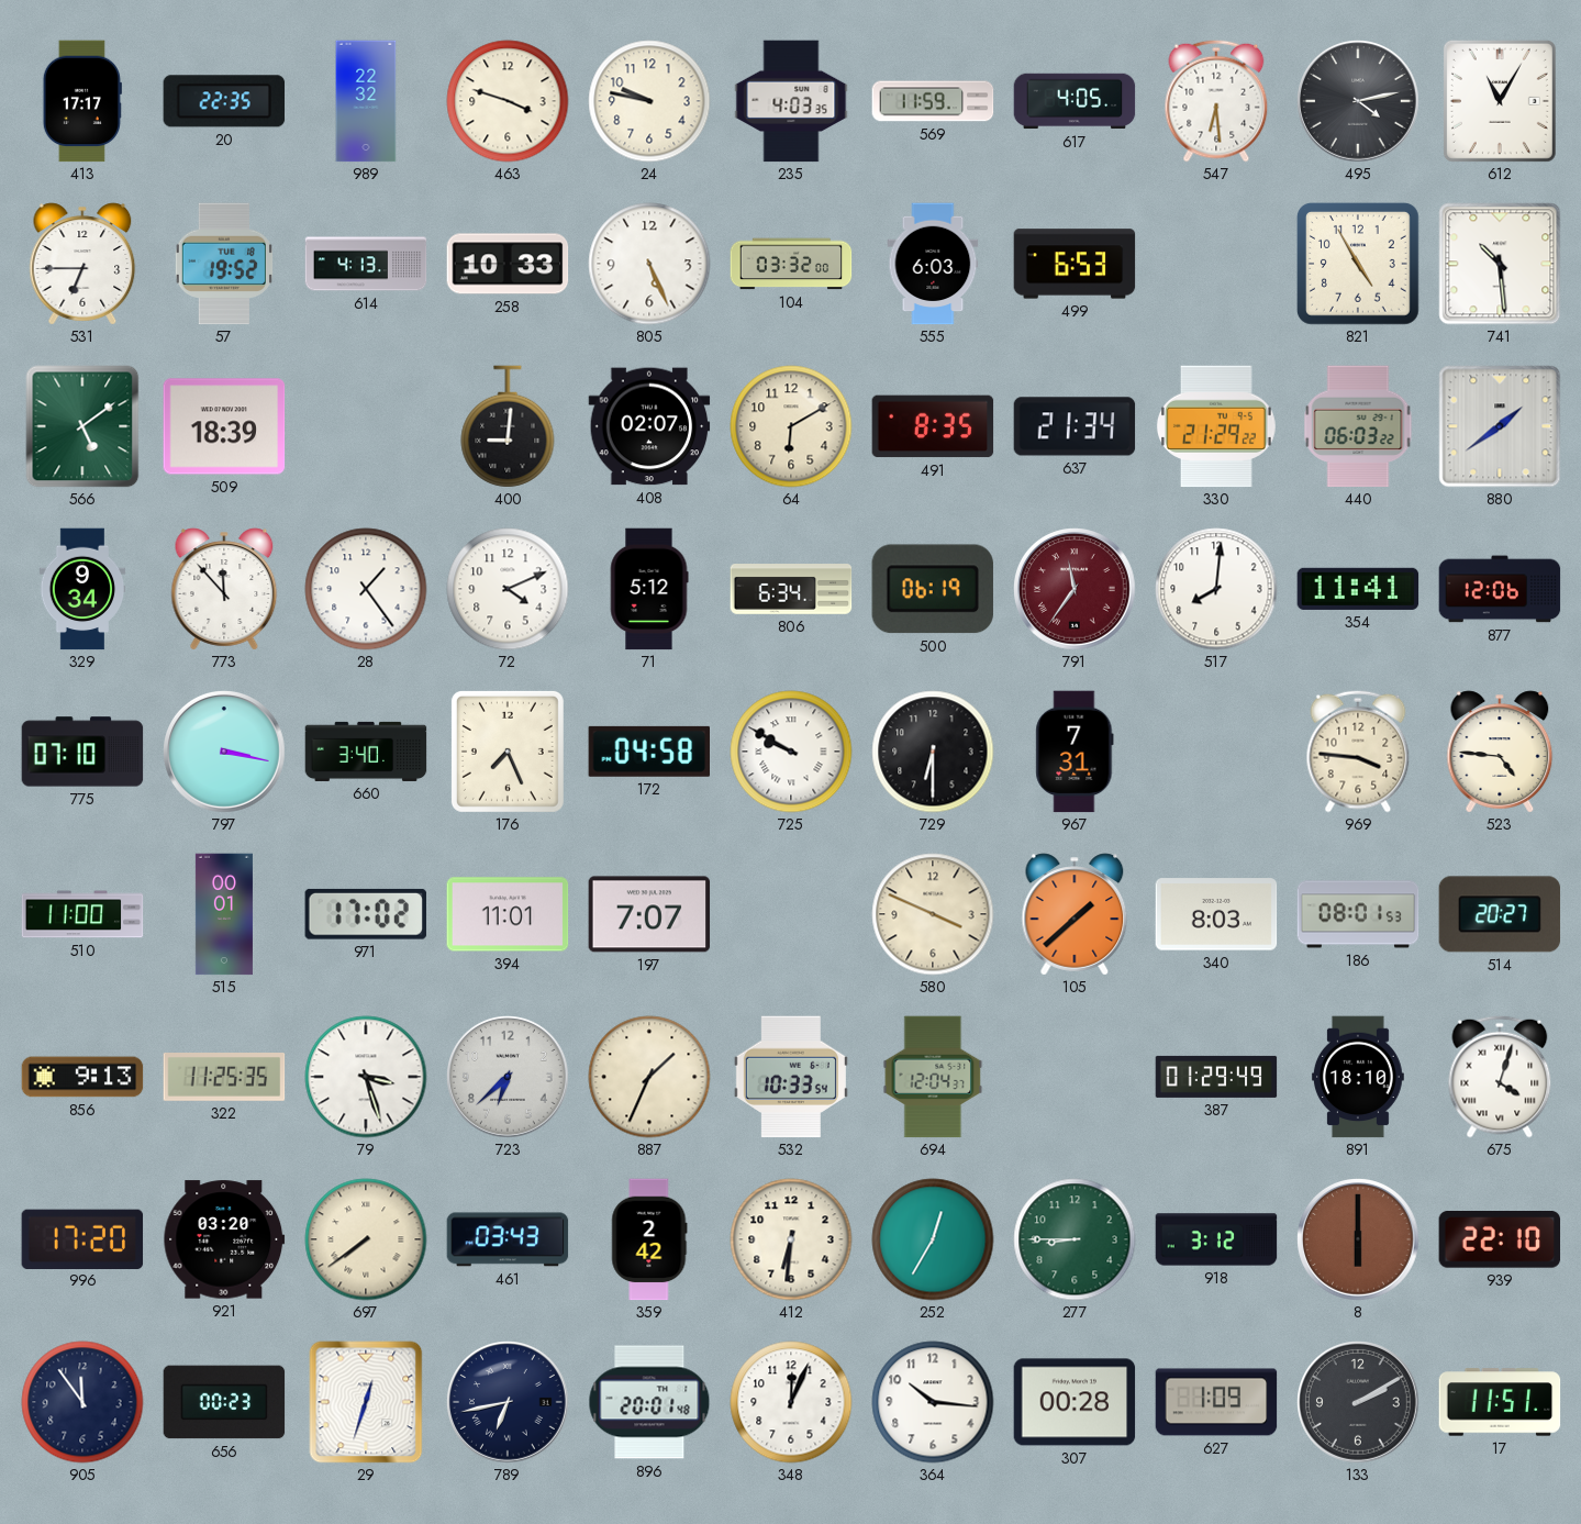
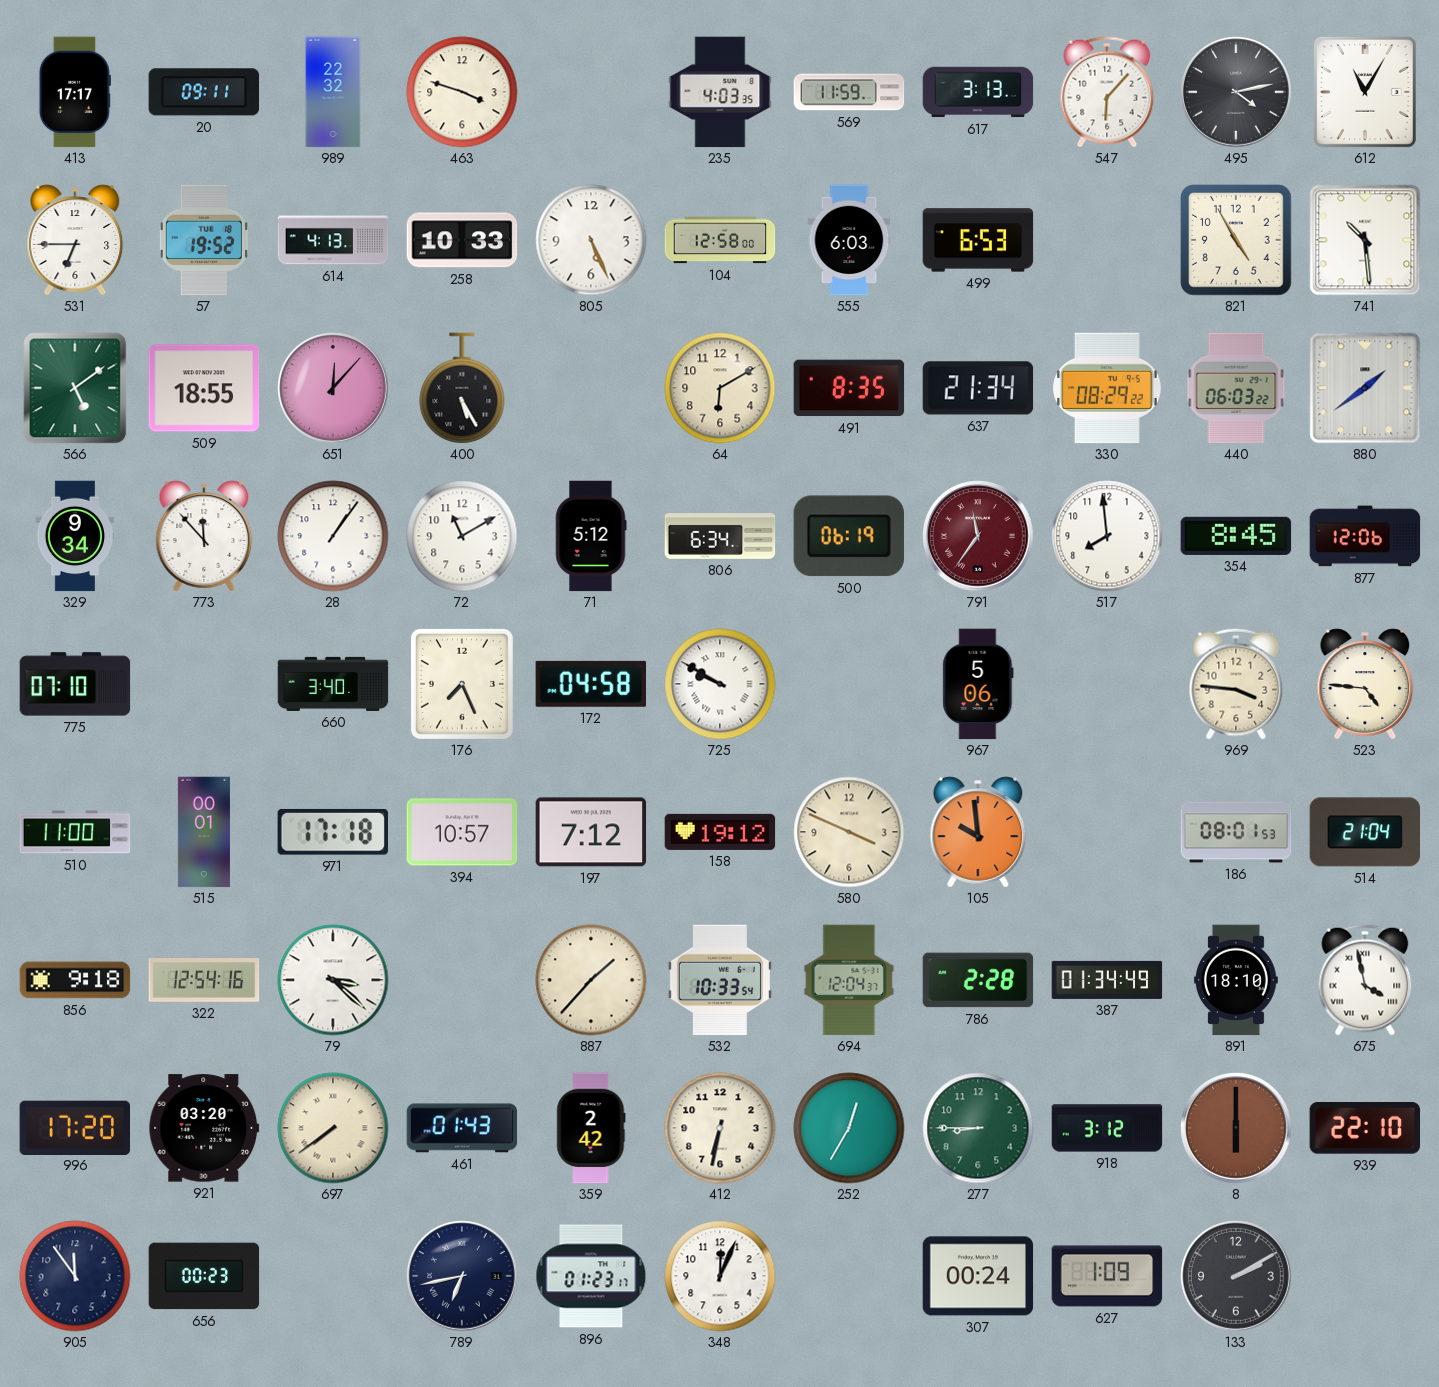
20: 22:35 -> 09:11 (204, 92)
24: 9:47 -> none (649, 101)
617: 4:05 -> 3:13 (978, 92)
547: 6:29 -> 6:07 (1107, 92)
104: 03:32 -> 12:58 (720, 240)
509: 18:39 -> 18:55 (204, 388)
651: none -> 12:07 (334, 389)
400: 9:01 -> 5:25 (462, 388)
408: 02:07 -> none (649, 426)
330: 21:29 -> 08:29 (1107, 388)
28: 1:24 -> 1:06 (333, 536)
72: 4:11 -> 11:10 (462, 536)
517: 8:01 -> 7:59 (1107, 536)
354: 11:41 -> 8:45 (1236, 536)
797: 3:17 -> none (225, 753)
729: 6:30 -> none (933, 752)
967: 7:31 -> 5:06 (978, 684)
971: 17:02 -> 17:18 (333, 832)
394: 11:01 -> 10:57 (462, 832)
197: 7:07 -> 7:12 (591, 832)
158: none -> 19:12 (720, 832)
105: 1:38 -> 9:59 (978, 832)
340: 8:03 -> none (1216, 914)
514: 20:27 -> 21:04 (1365, 832)
856: 9:13 -> 9:18 (75, 980)
322: 11:25 -> 12:54 (204, 981)
79: 3:27 -> 3:22 (333, 980)
723: 6:38 -> none (509, 1078)
887: 1:34 -> 1:37 (591, 980)
786: none -> 2:28 (978, 980)
387: 01:29 -> 01:34 (1107, 980)
675: 4:03 -> 3:58 (1365, 980)
461: 03:43 -> 01:43 (462, 1128)
412: 6:31 -> 6:32 (720, 1128)
29: 12:33 -> none (366, 1402)
896: 20:01 -> 01:23 (591, 1276)
364: 10:16 -> none (933, 1402)
307: 00:28 -> 00:24 (978, 1276)
17: 11:51 -> none (1500, 1402)
